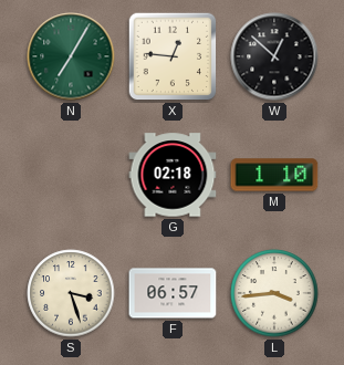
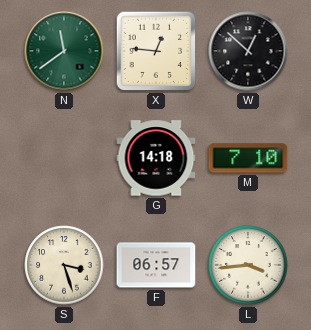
N: 7:05 -> 11:39 (64, 51)
G: 02:18 -> 14:18 (156, 158)
M: 1:10 -> 7:10 (248, 158)
